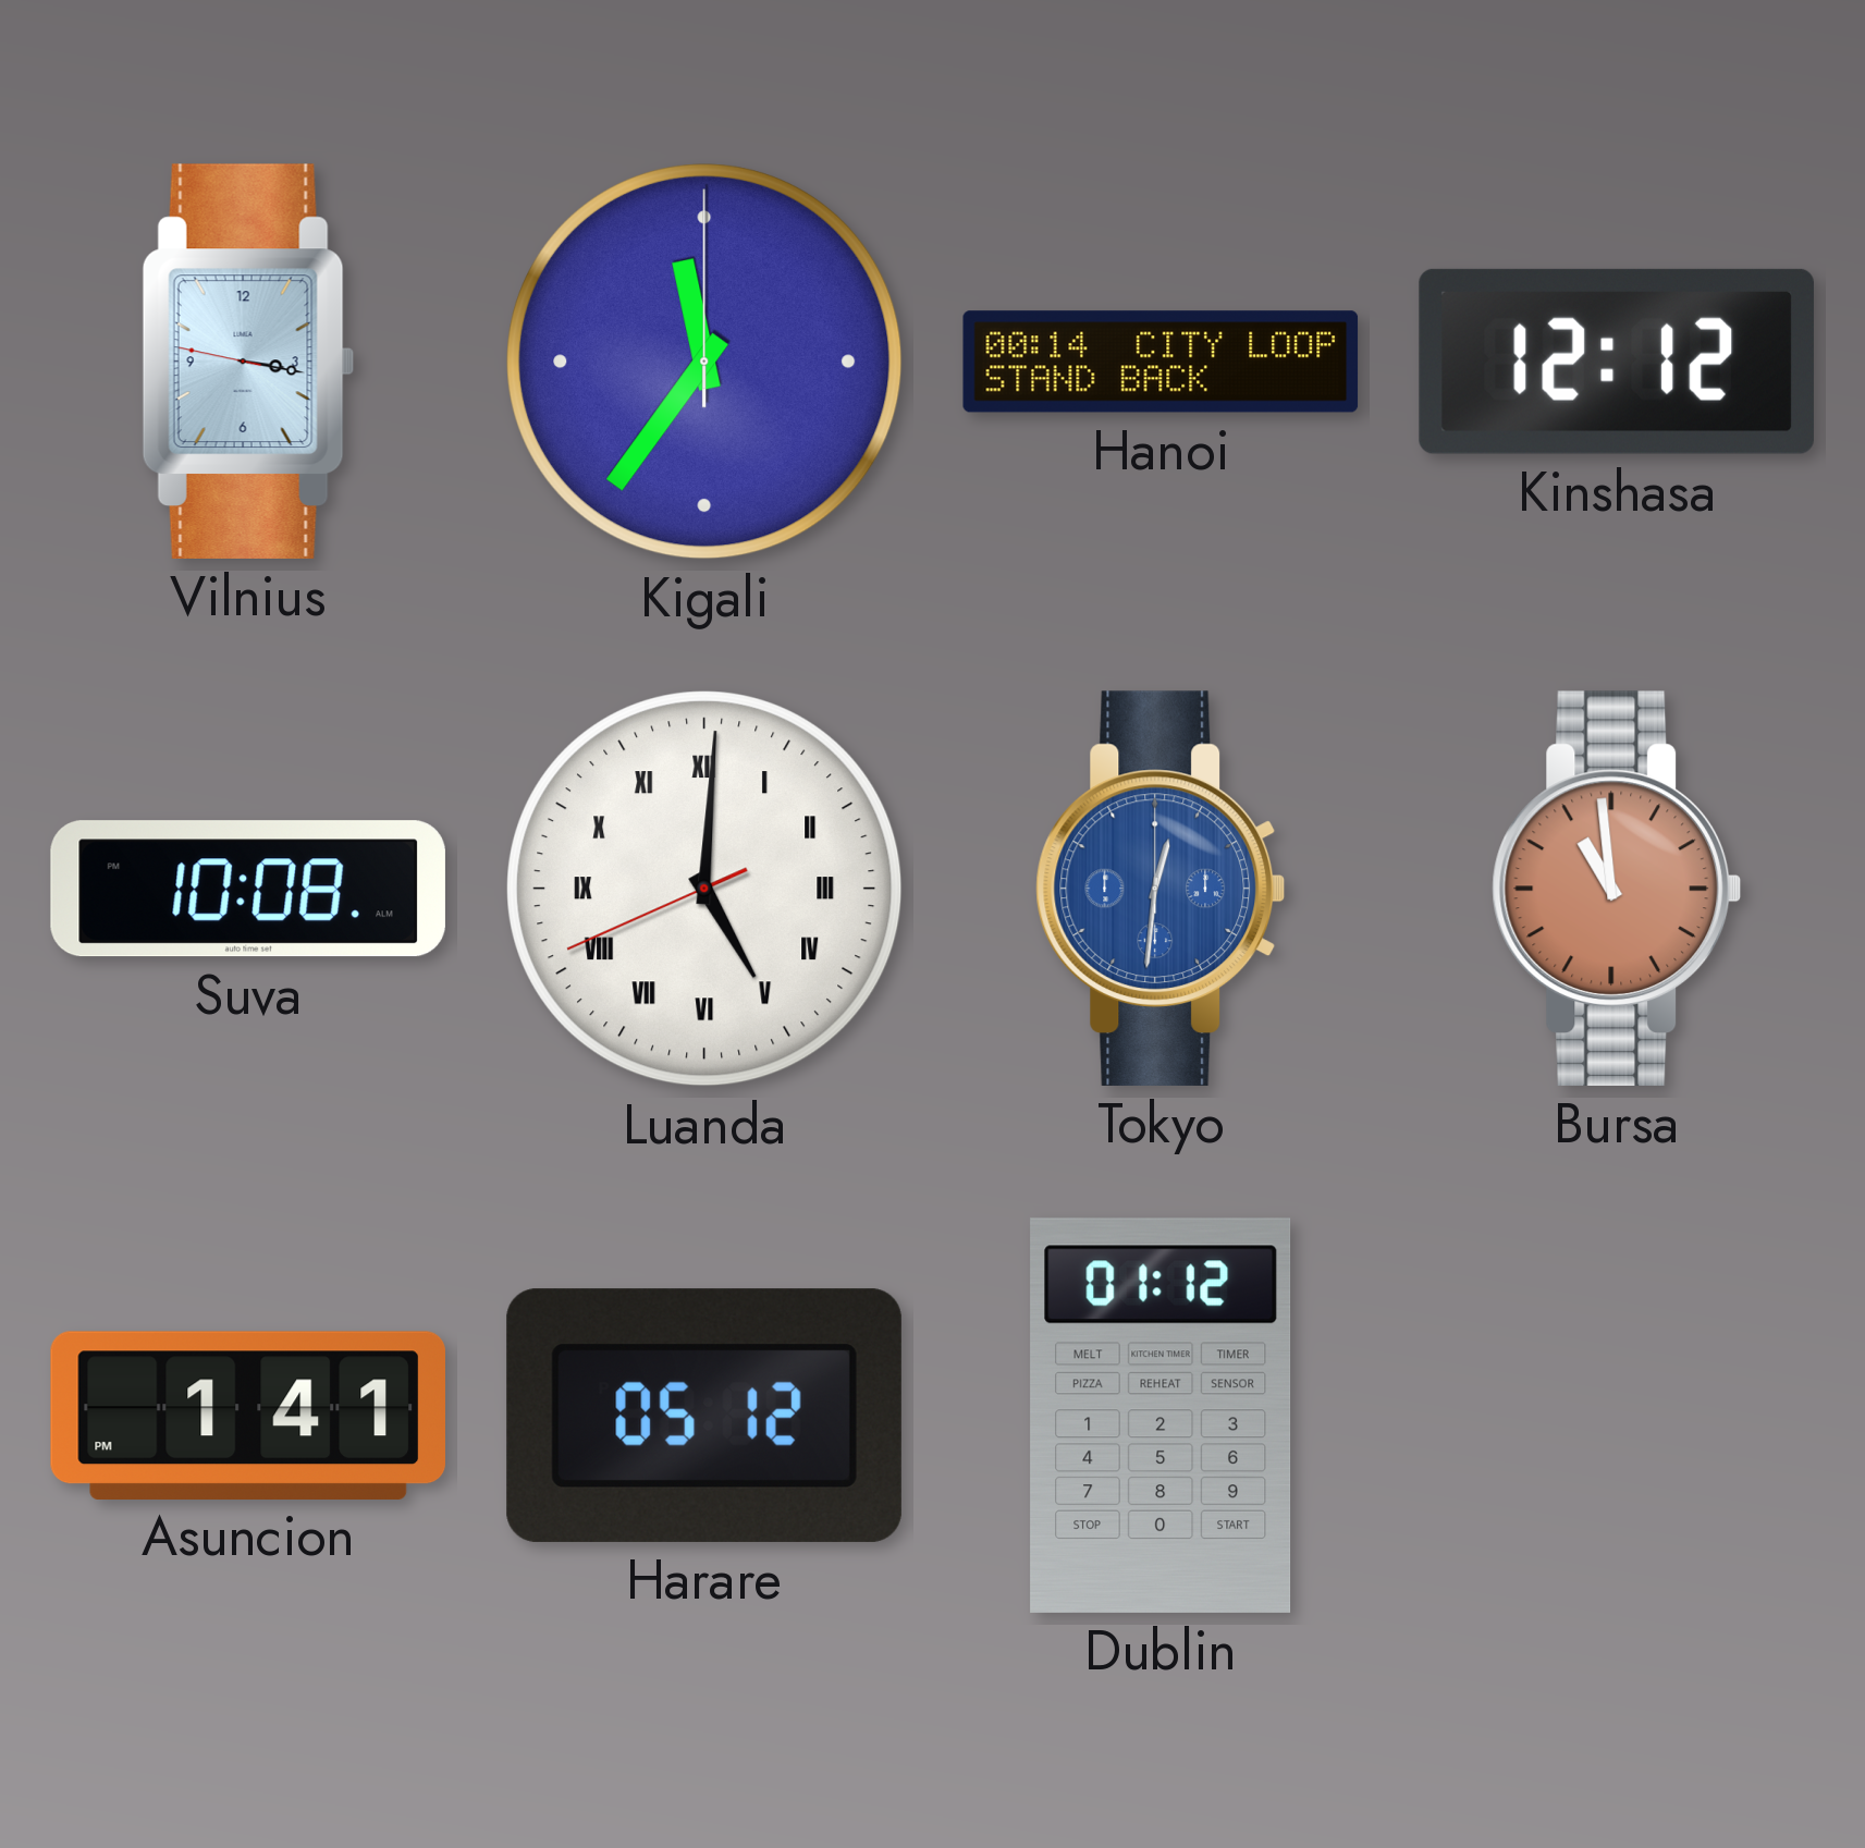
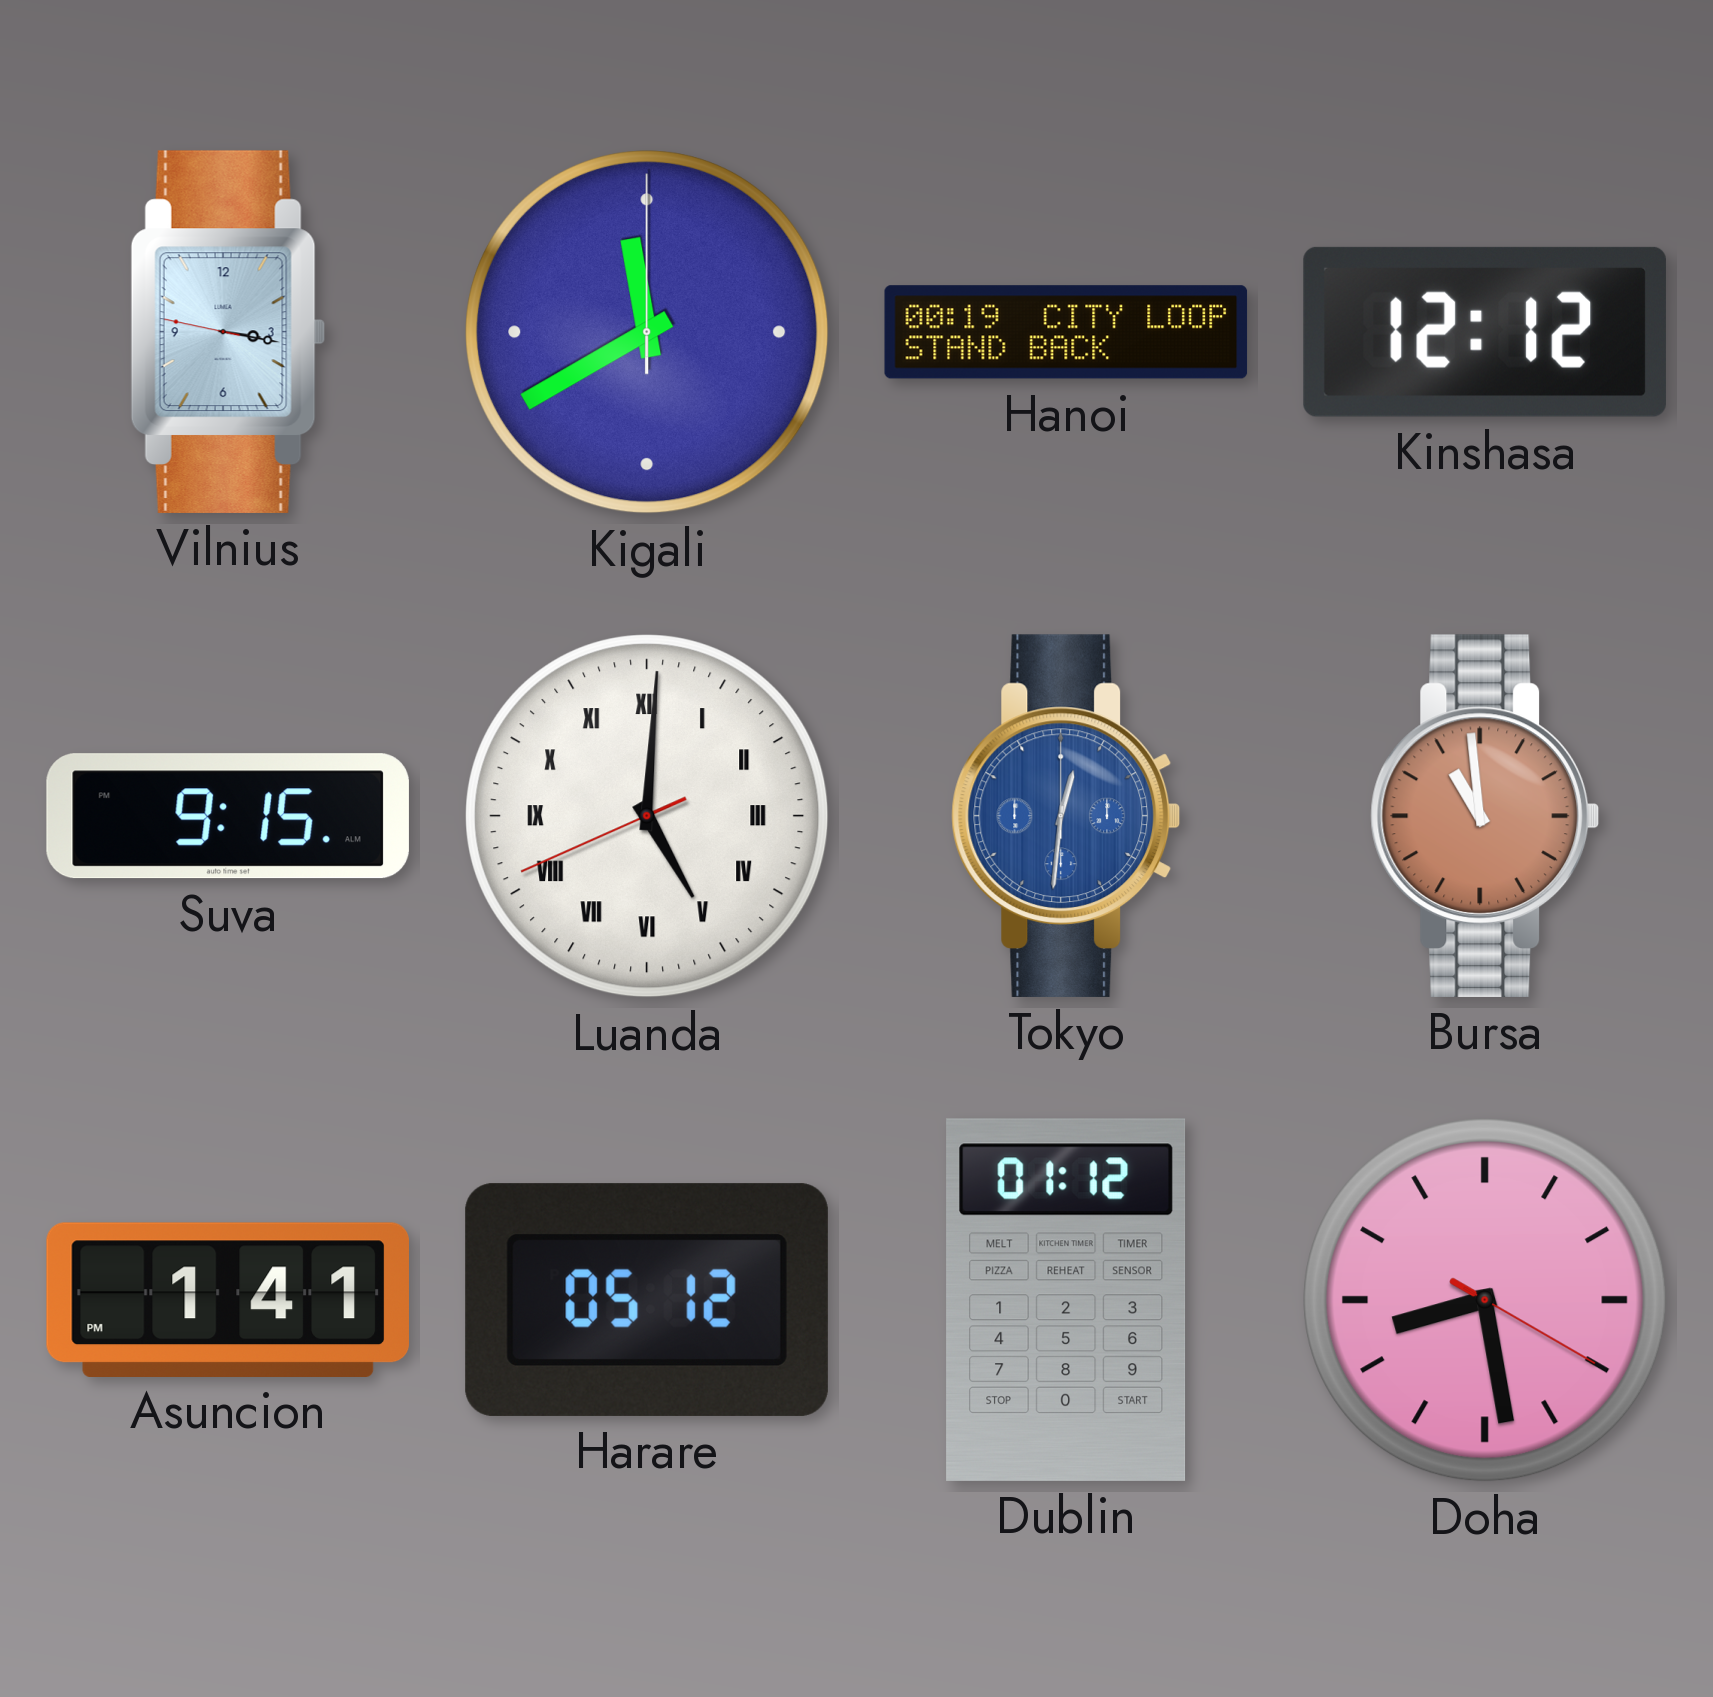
Kigali: 11:36 -> 11:40 (647, 332)
Hanoi: 00:14 -> 00:19 (1066, 332)
Suva: 10:08 -> 9:15 (228, 816)
Doha: none -> 8:28 (1485, 1300)
